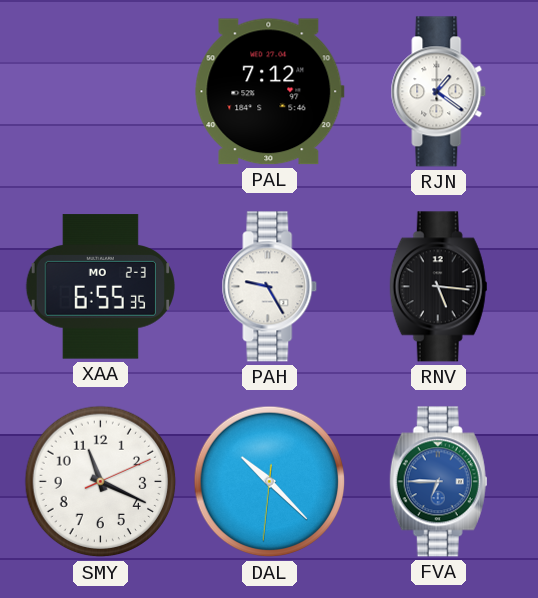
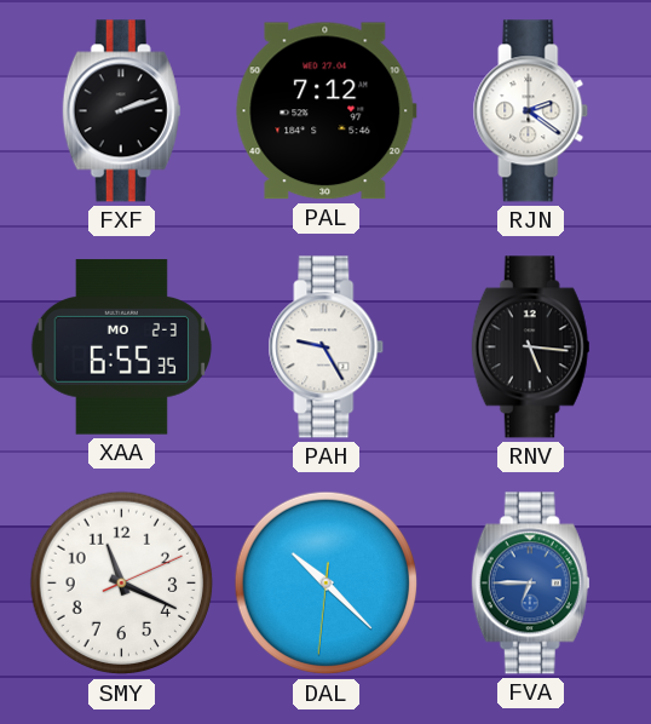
FXF: none -> 2:12 (121, 111)
RJN: 1:21 -> 2:21 (531, 111)
